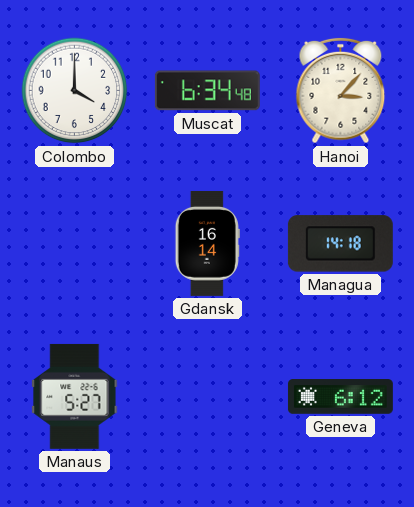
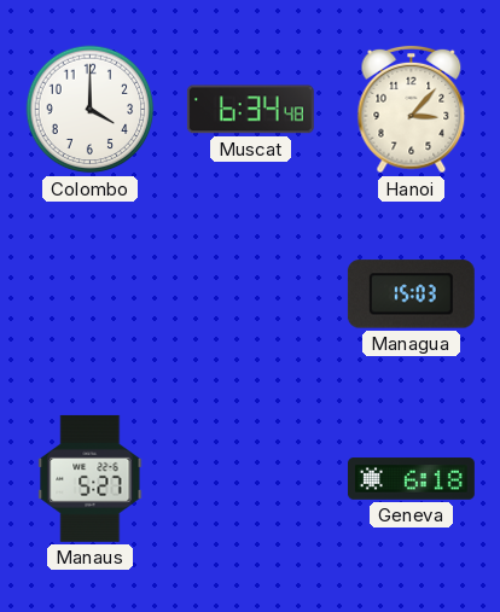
Gdansk: 16:14 -> none (207, 243)
Managua: 14:18 -> 15:03 (411, 295)
Geneva: 6:12 -> 6:18 (411, 479)
